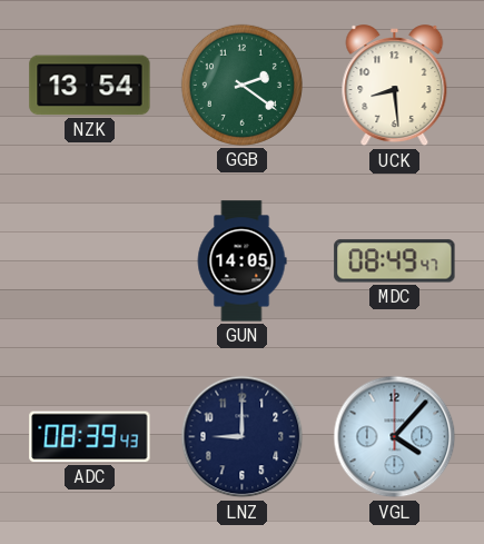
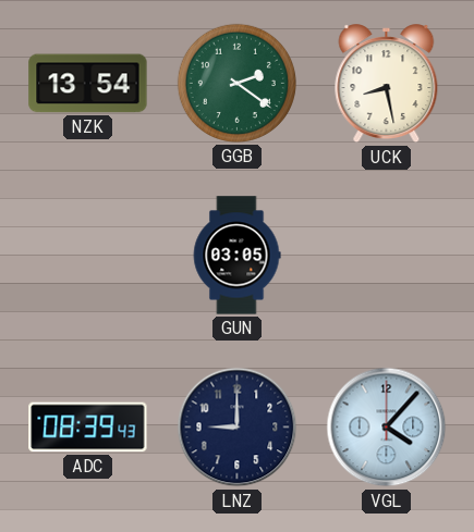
UCK: 8:29 -> 8:28 (387, 84)
GUN: 14:05 -> 03:05 (236, 256)
MDC: 08:49 -> none (395, 261)
